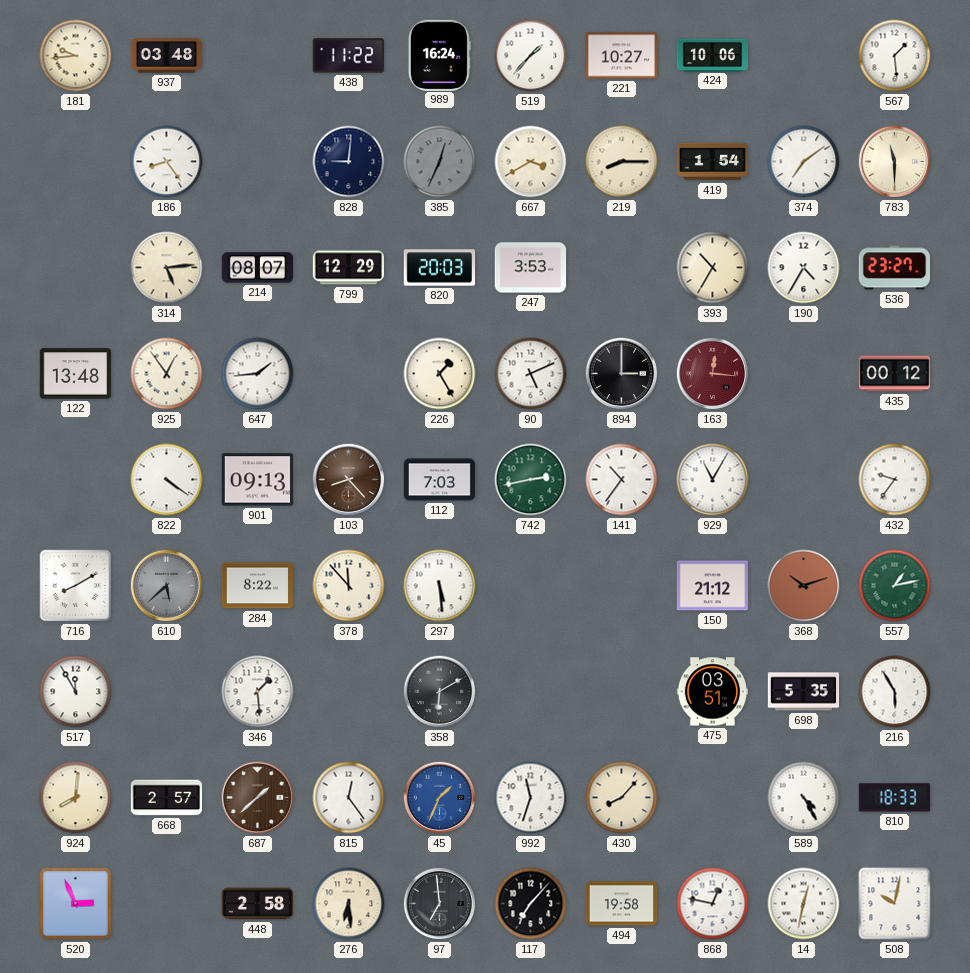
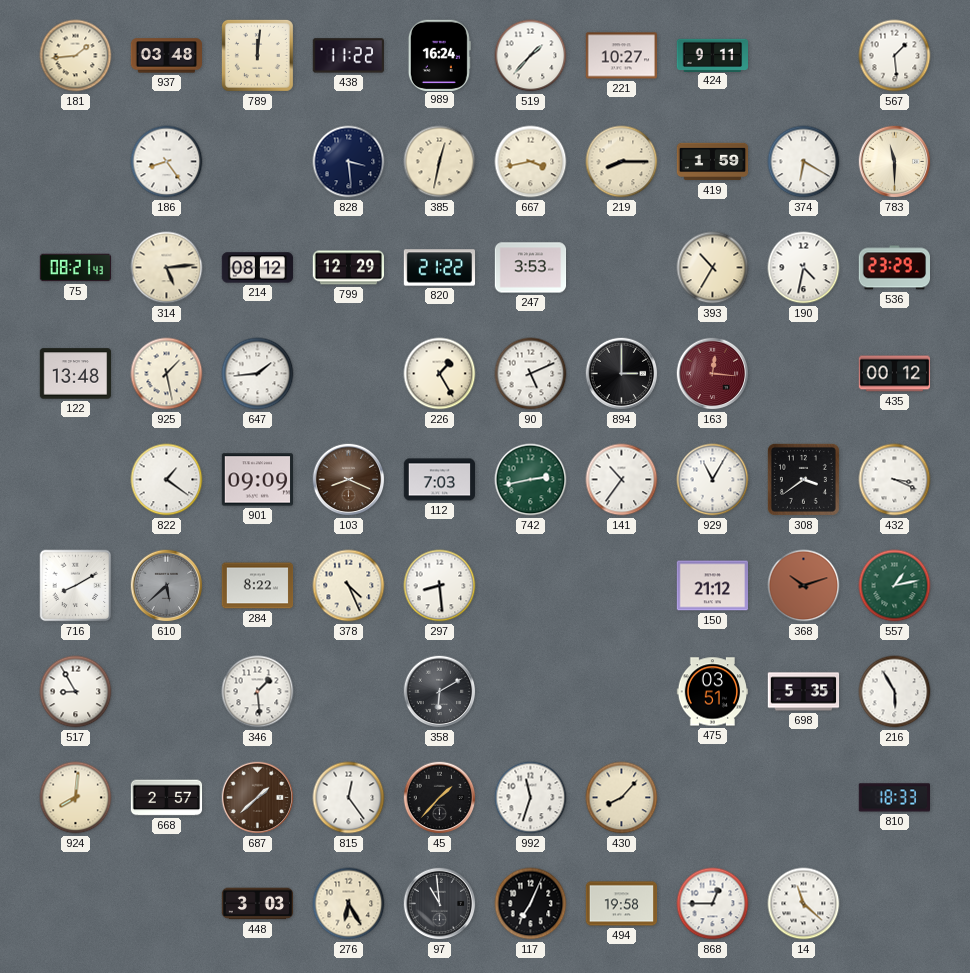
181: 9:44 -> 1:44 (76, 56)
789: none -> 12:01 (257, 55)
424: 10:06 -> 9:11 (712, 55)
828: 9:01 -> 3:29 (349, 162)
385: 12:34 -> 12:32 (440, 162)
385 dial: grey -> cream (440, 162)
667: 3:40 -> 3:43 (531, 162)
419: 1:54 -> 1:59 (713, 162)
374: 7:09 -> 6:20 (804, 162)
75: none -> 08:21 (76, 268)
214: 08:07 -> 08:12 (258, 268)
820: 20:03 -> 21:22 (440, 268)
190: 4:35 -> 4:32 (804, 268)
536: 23:27 -> 23:29 (894, 268)
925: 12:54 -> 1:28 (167, 374)
822: 4:21 -> 1:21 (167, 480)
901: 09:13 -> 09:09 (257, 480)
103: 8:23 -> 8:19 (349, 480)
308: none -> 3:39 (803, 479)
432: 9:36 -> 3:19 (895, 480)
378: 11:53 -> 4:26 (349, 586)
297: 5:29 -> 8:29 (440, 586)
517: 11:55 -> 8:55 (76, 692)
45: 1:34 -> 1:37 (440, 798)
45 dial: blue -> black (440, 798)
589: 4:25 -> none (804, 798)
520: 2:56 -> none (75, 903)
448: 2:58 -> 3:03 (258, 904)
276: 6:29 -> 6:25 (349, 904)
97: 6:59 -> 10:59 (440, 904)
117: 7:07 -> 7:04 (531, 904)
868: 12:47 -> 12:45 (713, 904)
14: 12:32 -> 11:22 (804, 904)
508: 10:02 -> none (895, 904)
